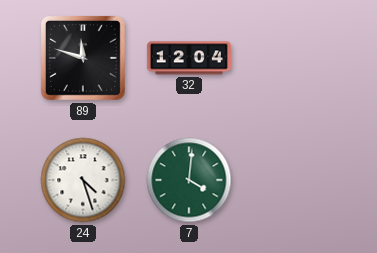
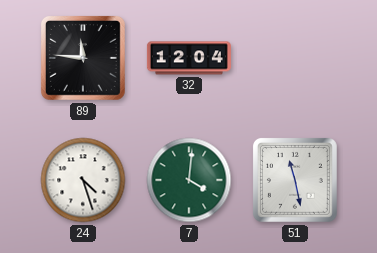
89: 11:48 -> 11:46 (83, 58)
51: none -> 11:28 (295, 180)
